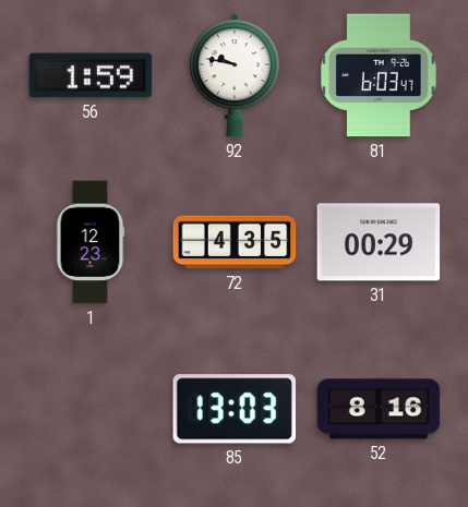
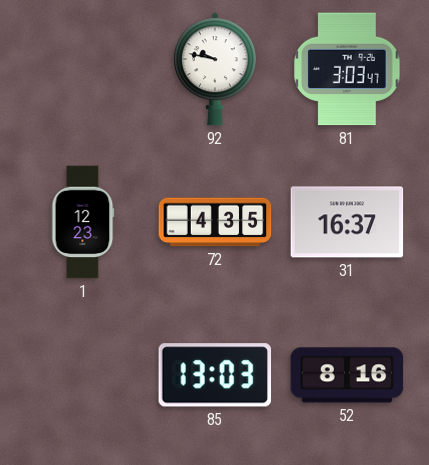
56: 1:59 -> none (91, 75)
81: 6:03 -> 3:03 (347, 69)
31: 00:29 -> 16:37 (347, 222)
